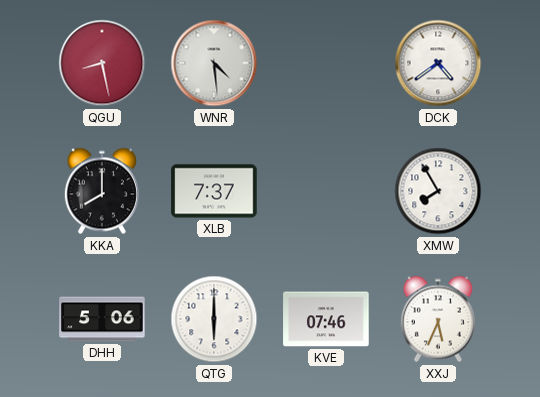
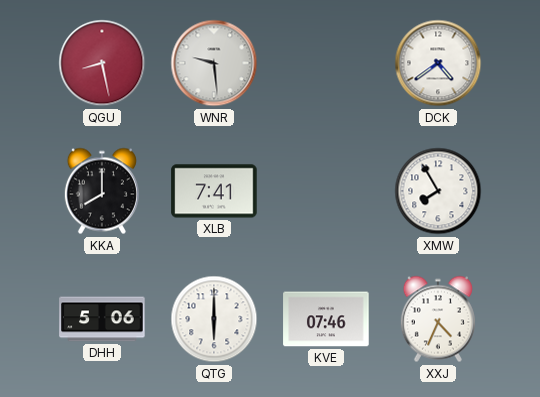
WNR: 4:29 -> 9:29 (214, 63)
XLB: 7:37 -> 7:41 (214, 191)
XXJ: 5:34 -> 4:34 (438, 319)
